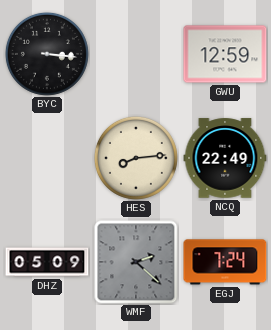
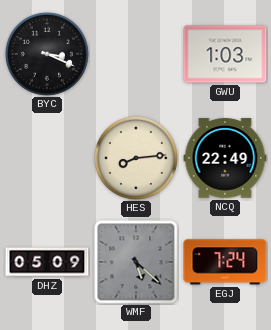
BYC: 3:16 -> 3:19 (47, 54)
GWU: 12:59 -> 1:03 (225, 54)
WMF: 2:22 -> 5:22 (136, 262)
